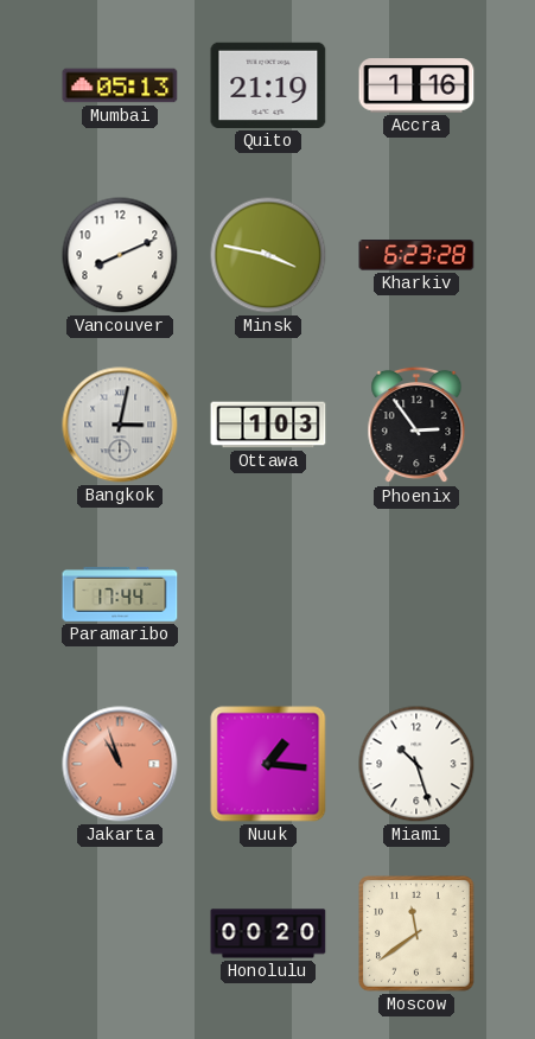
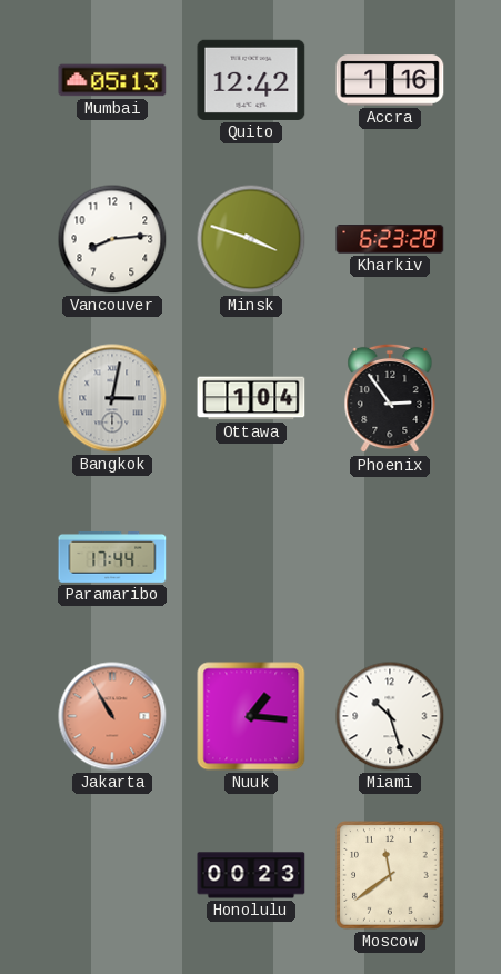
Quito: 21:19 -> 12:42 (251, 80)
Vancouver: 8:11 -> 8:14 (112, 239)
Minsk: 3:47 -> 3:48 (251, 239)
Ottawa: 1:03 -> 1:04 (251, 398)
Jakarta: 10:57 -> 10:55 (112, 716)
Honolulu: 00:20 -> 00:23 (251, 875)
